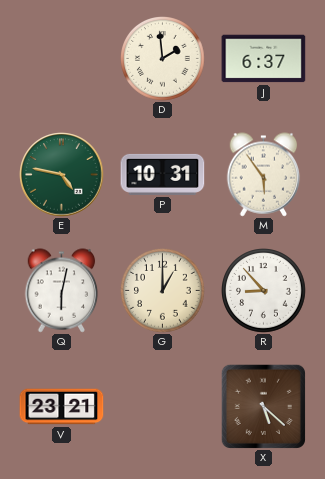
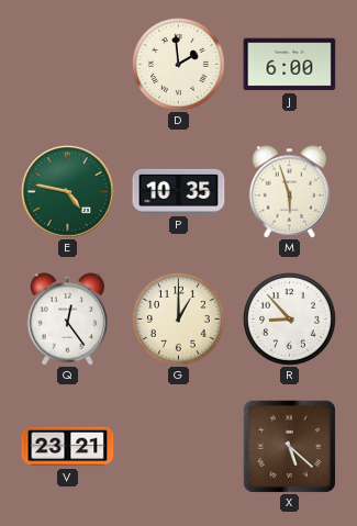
J: 6:37 -> 6:00 (290, 65)
P: 10:31 -> 10:35 (179, 191)
M: 5:54 -> 5:57 (290, 192)
Q: 6:02 -> 12:24 (68, 320)
